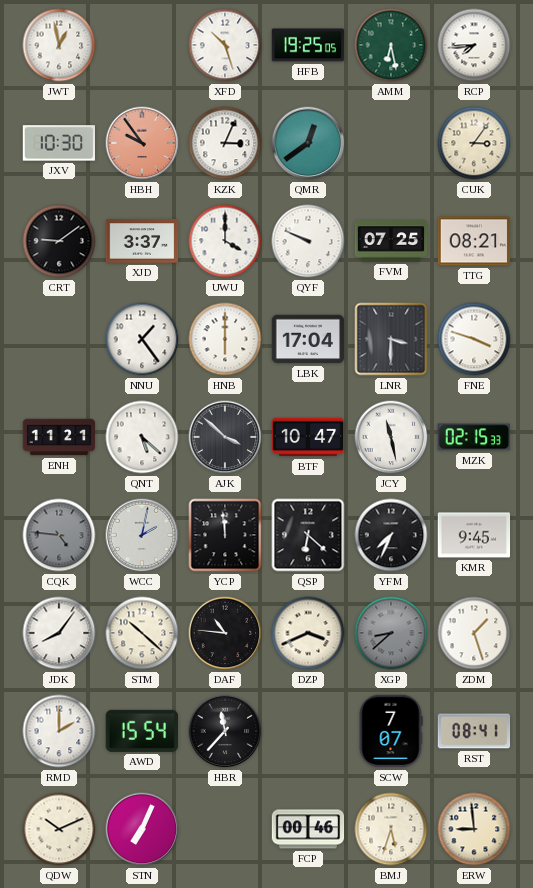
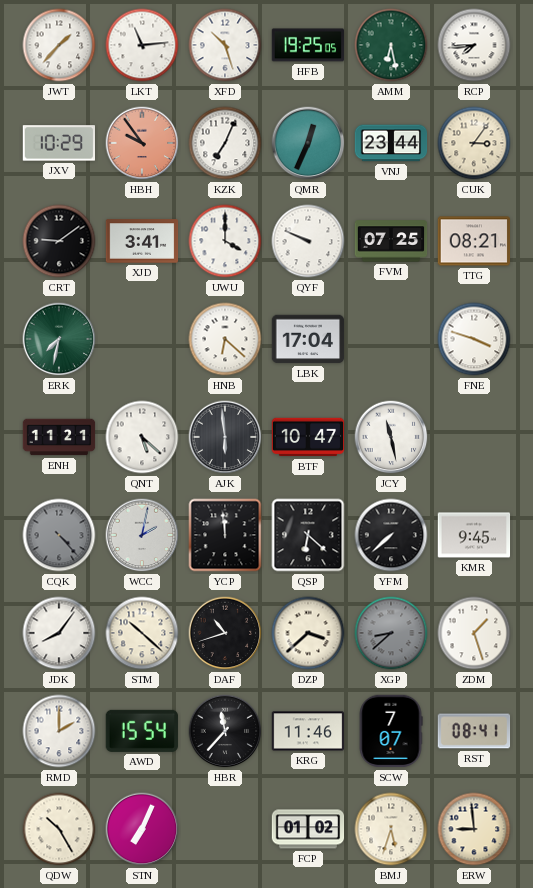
JWT: 12:58 -> 1:37 (59, 45)
LKT: none -> 11:14 (142, 45)
JXV: 10:30 -> 10:29 (58, 143)
KZK: 3:04 -> 7:04 (225, 143)
QMR: 12:39 -> 12:34 (308, 143)
VNJ: none -> 23:44 (391, 143)
XJD: 3:37 -> 3:41 (142, 241)
ERK: none -> 7:32 (59, 339)
NNU: 1:24 -> none (142, 339)
HNB: 6:00 -> 6:22 (225, 339)
LNR: 3:30 -> none (391, 339)
AJK: 3:52 -> 5:59 (225, 437)
MZK: 02:15 -> none (473, 437)
CQK: 4:46 -> 4:23 (59, 535)
YFM: 7:34 -> 7:38 (391, 535)
DAF: 10:46 -> 10:42 (225, 633)
DZP: 3:41 -> 3:38 (308, 633)
KRG: none -> 11:46 (308, 731)
QDW: 10:11 -> 10:25 (59, 829)
FCP: 00:46 -> 01:02 (308, 829)
